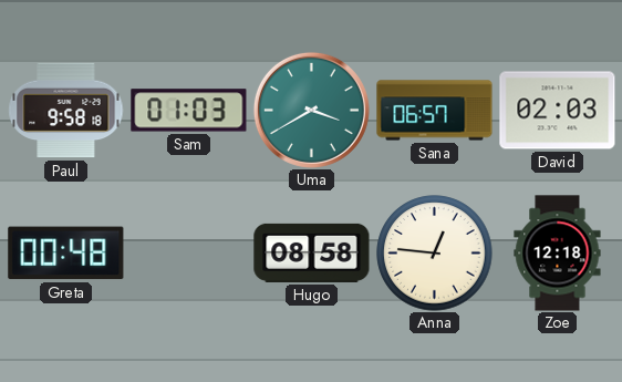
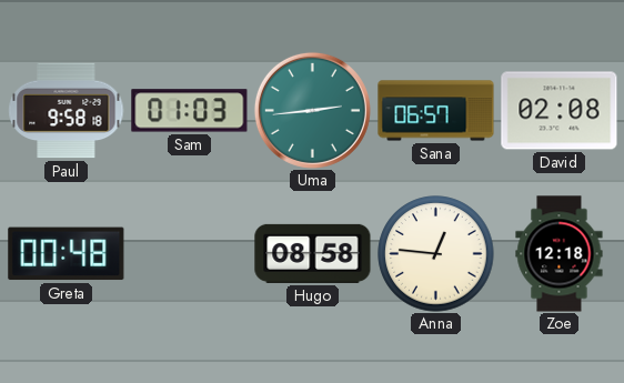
Uma: 3:40 -> 2:44 (312, 110)
David: 02:03 -> 02:08 (560, 111)
